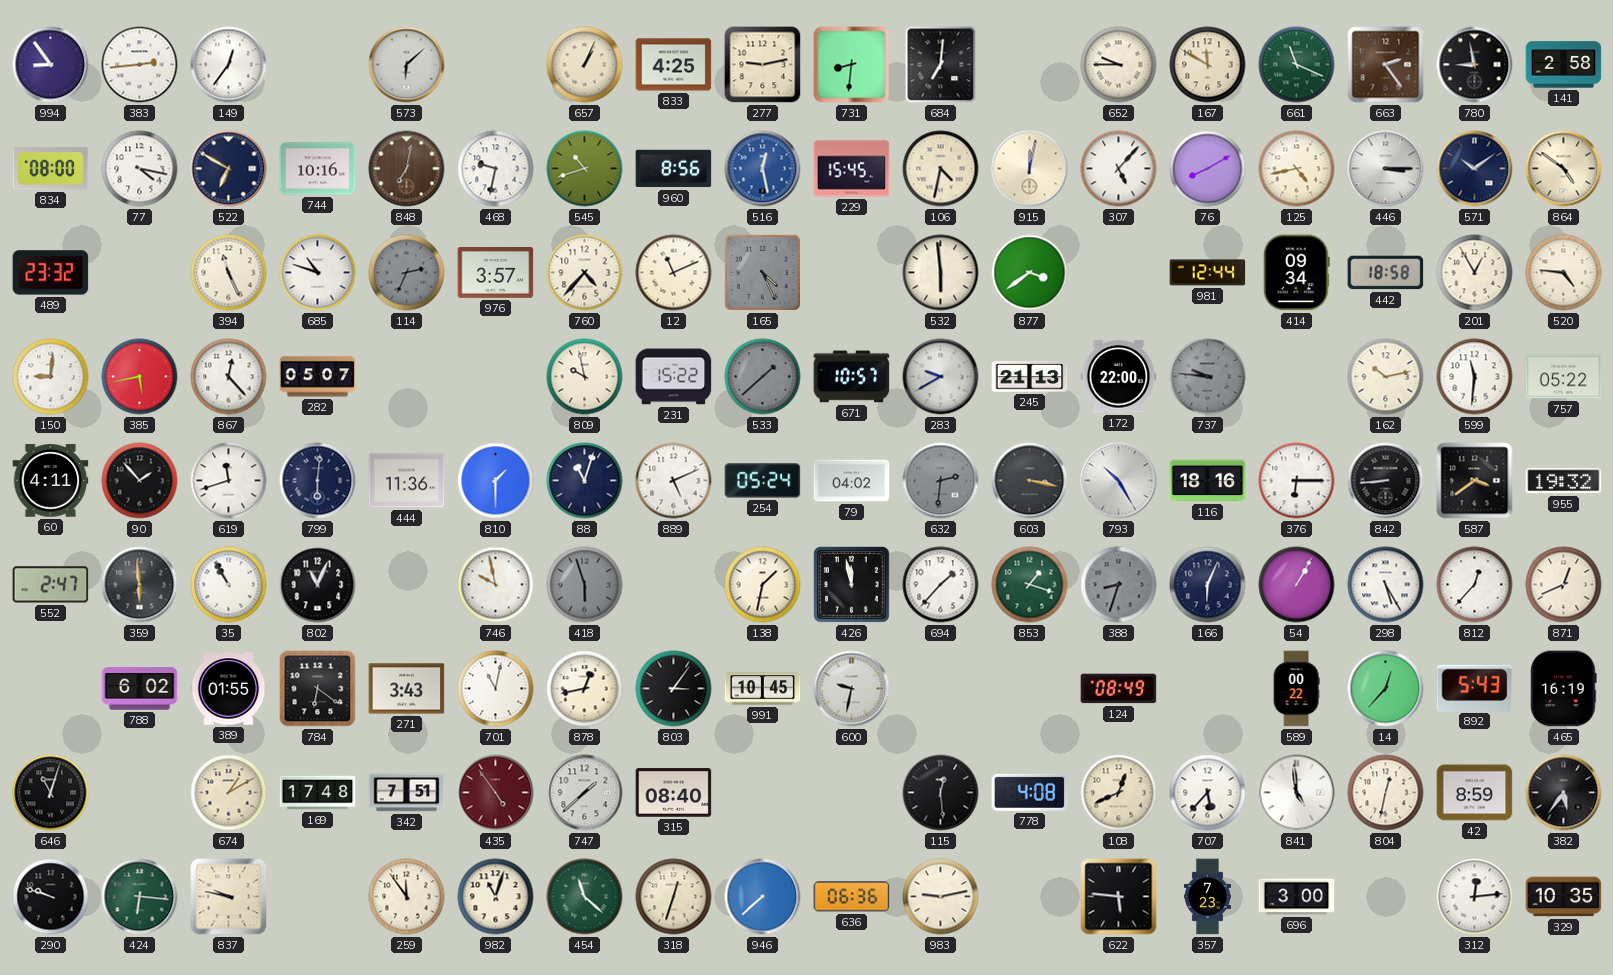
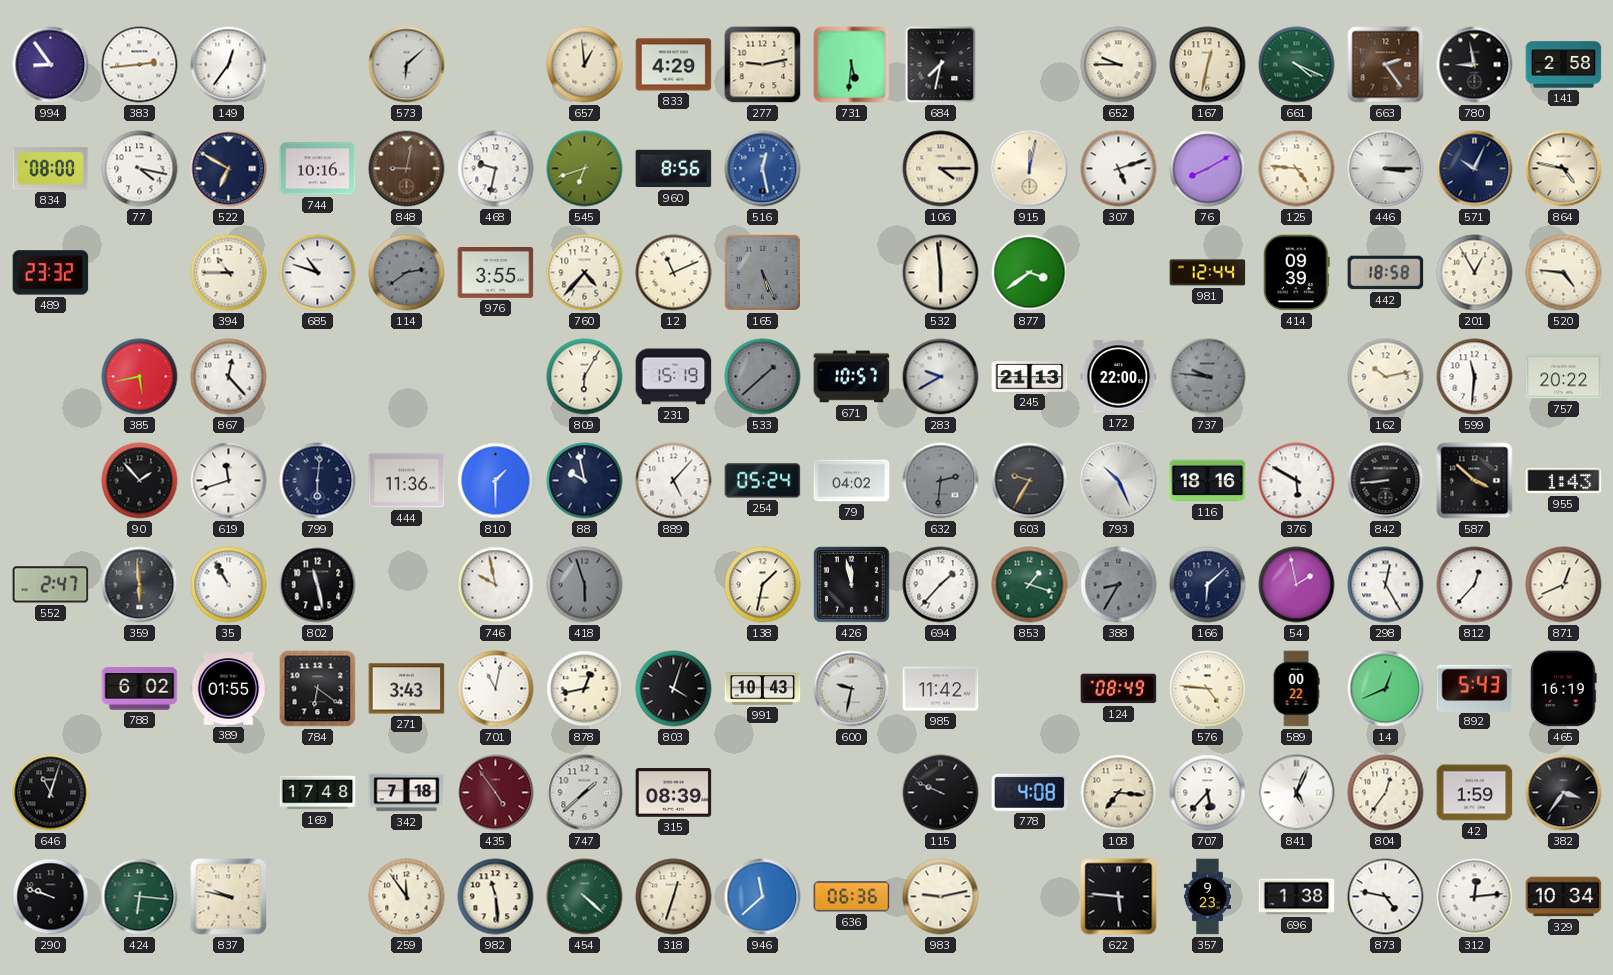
657: 1:04 -> 12:59 (585, 65)
833: 4:25 -> 4:29 (674, 65)
731: 8:31 -> 5:31 (852, 65)
684: 7:01 -> 7:32 (941, 65)
167: 11:50 -> 12:32 (1208, 65)
661: 11:19 -> 4:19 (1297, 65)
848: 7:02 -> 9:02 (407, 169)
545: 10:42 -> 6:42 (585, 169)
229: 15:45 -> none (852, 169)
106: 4:32 -> 4:15 (941, 169)
307: 5:07 -> 5:12 (1119, 169)
125: 4:43 -> 4:46 (1297, 169)
571: 10:09 -> 10:04 (1475, 169)
864: 4:51 -> 4:47 (1564, 169)
394: 11:26 -> 10:45 (229, 273)
114: 2:34 -> 2:39 (407, 273)
976: 3:57 -> 3:55 (496, 273)
165: 4:26 -> 5:26 (762, 272)
414: 09:34 -> 09:39 (1296, 273)
150: 9:01 -> none (51, 377)
282: 05:07 -> none (318, 377)
809: 9:58 -> 6:05 (585, 377)
231: 15:22 -> 15:19 (674, 377)
757: 05:22 -> 20:22 (1564, 377)
60: 4:11 -> none (51, 481)
88: 11:03 -> 9:58 (585, 481)
889: 5:11 -> 5:07 (674, 481)
603: 3:17 -> 9:35 (1030, 481)
793: 10:25 -> 10:26 (1119, 481)
376: 6:15 -> 5:50 (1297, 481)
587: 3:39 -> 3:52 (1475, 481)
955: 19:32 -> 1:43 (1564, 481)
802: 11:04 -> 11:28 (318, 585)
388: 8:33 -> 8:35 (1119, 585)
166: 6:04 -> 6:08 (1208, 585)
54: 1:05 -> 1:58 (1297, 585)
298: 5:25 -> 12:25 (1386, 585)
803: 3:06 -> 4:03 (674, 689)
991: 10:45 -> 10:43 (763, 689)
985: none -> 11:42 (941, 689)
576: none -> 4:46 (1208, 689)
14: 12:37 -> 12:41 (1386, 689)
674: 1:10 -> none (229, 793)
342: 7:51 -> 7:18 (407, 793)
315: 08:40 -> 08:39 (674, 793)
115: 12:29 -> 9:49 (941, 793)
108: 12:41 -> 7:16 (1119, 793)
841: 4:59 -> 5:04 (1297, 793)
804: 12:32 -> 12:36 (1386, 793)
42: 8:59 -> 1:59 (1475, 793)
382: 5:36 -> 3:36 (1564, 793)
982: 11:03 -> 11:29 (496, 897)
454: 11:22 -> 4:22 (585, 897)
946: 7:38 -> 11:38 (763, 897)
357: 7:23 -> 9:23 (1207, 897)
696: 3:00 -> 1:38 (1297, 897)
873: none -> 4:47 (1386, 897)
329: 10:35 -> 10:34 (1564, 897)
